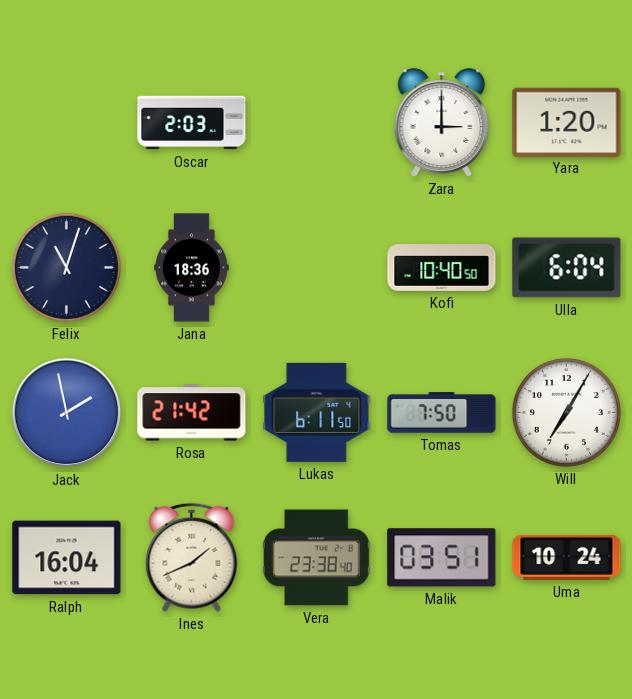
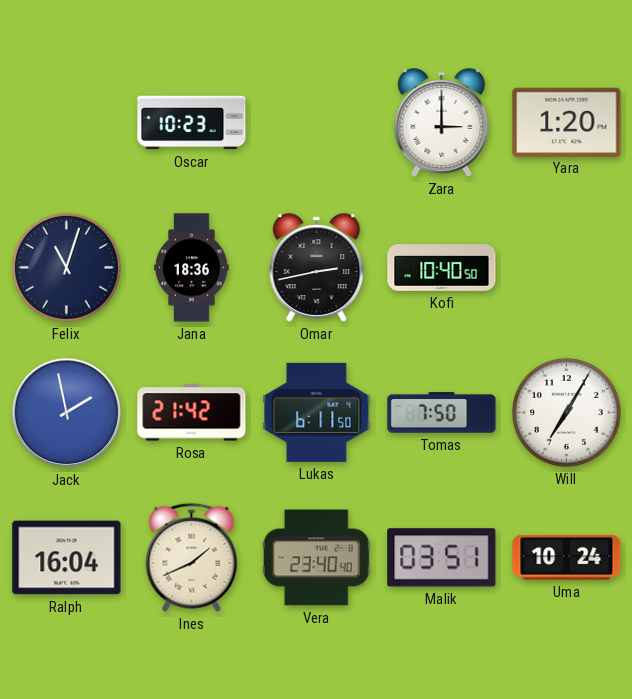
Oscar: 2:03 -> 10:23 (192, 123)
Omar: none -> 2:43 (317, 268)
Ulla: 6:04 -> none (567, 268)
Vera: 23:38 -> 23:40 (316, 558)
